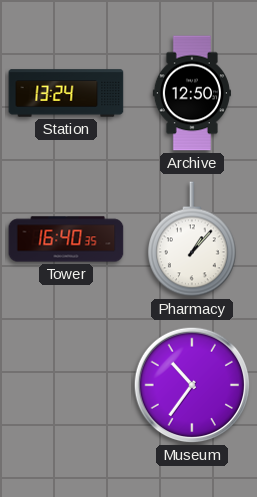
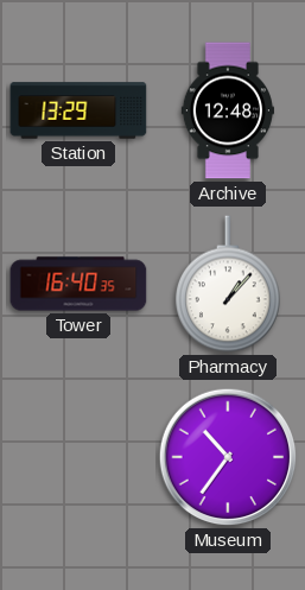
Station: 13:24 -> 13:29 (78, 110)
Archive: 12:50 -> 12:48 (227, 110)
